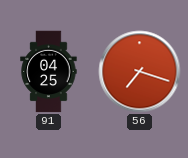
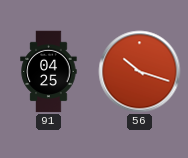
56: 7:18 -> 10:18 (140, 72)
